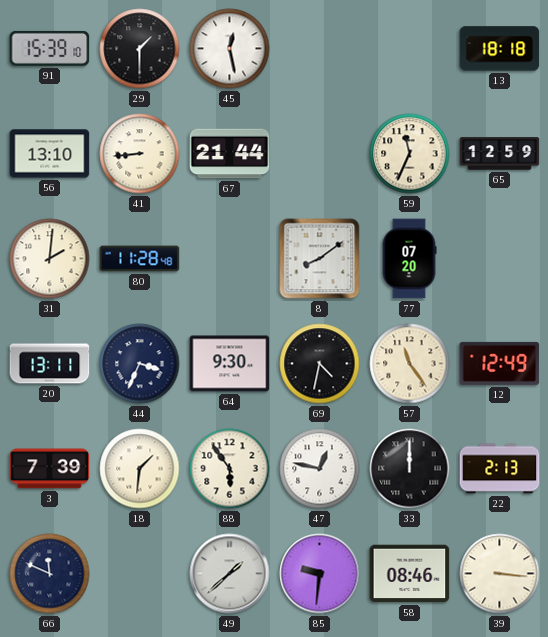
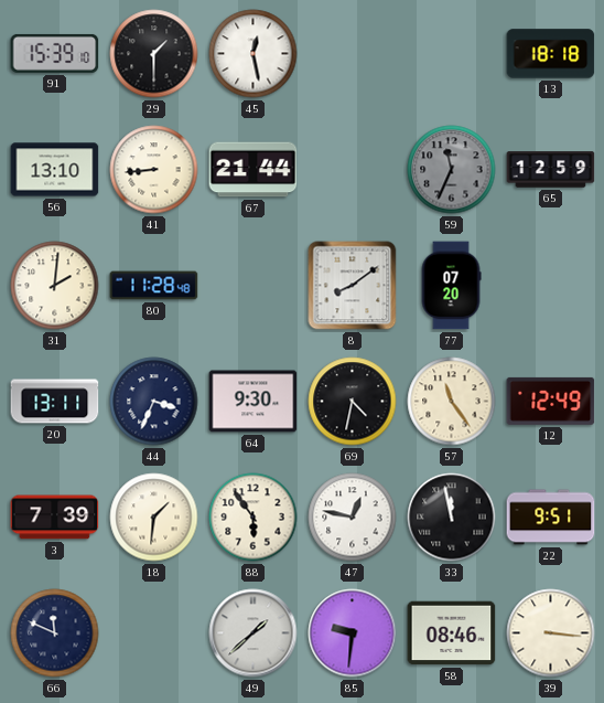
59 dial: cream -> grey (452, 170)
33: 12:00 -> 11:58 (452, 518)
22: 2:13 -> 9:51 (551, 518)
